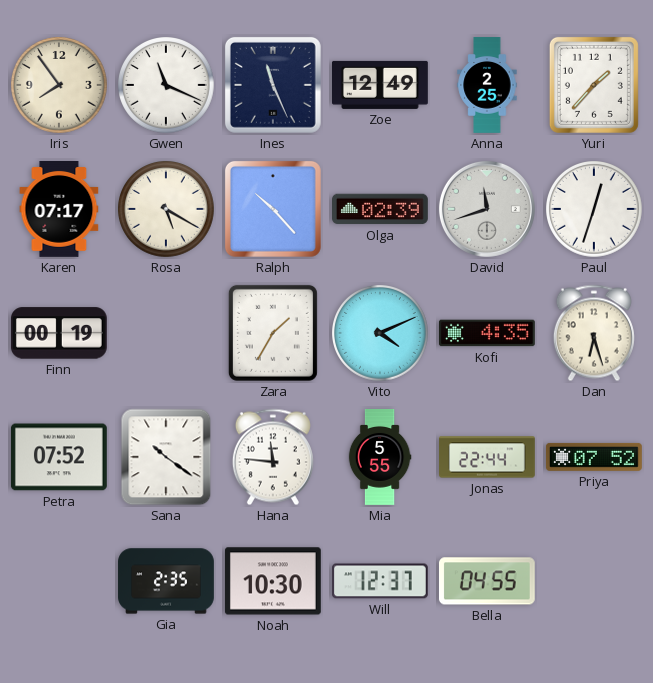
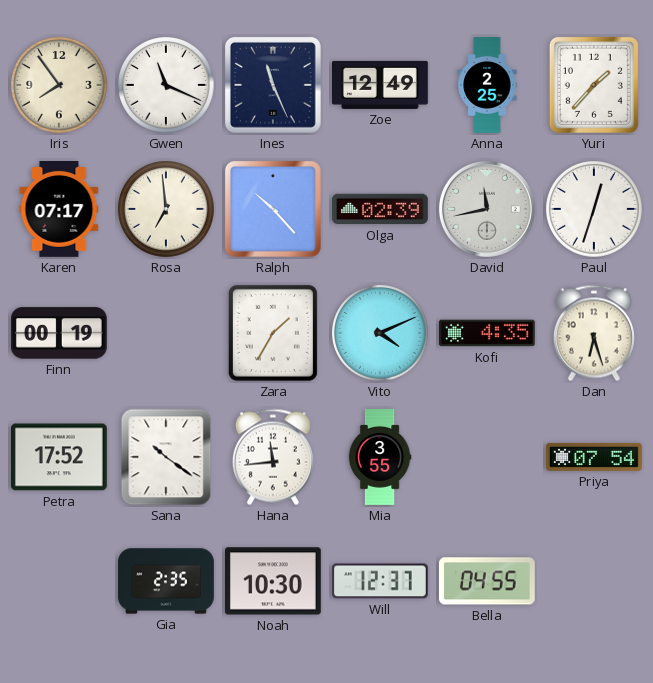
Rosa: 5:20 -> 6:59 (167, 210)
David: 11:42 -> 11:43 (487, 209)
Petra: 07:52 -> 17:52 (59, 457)
Hana: 11:46 -> 11:44 (273, 457)
Mia: 5:55 -> 3:55 (380, 457)
Jonas: 22:44 -> none (488, 457)
Priya: 07:52 -> 07:54 (594, 457)
